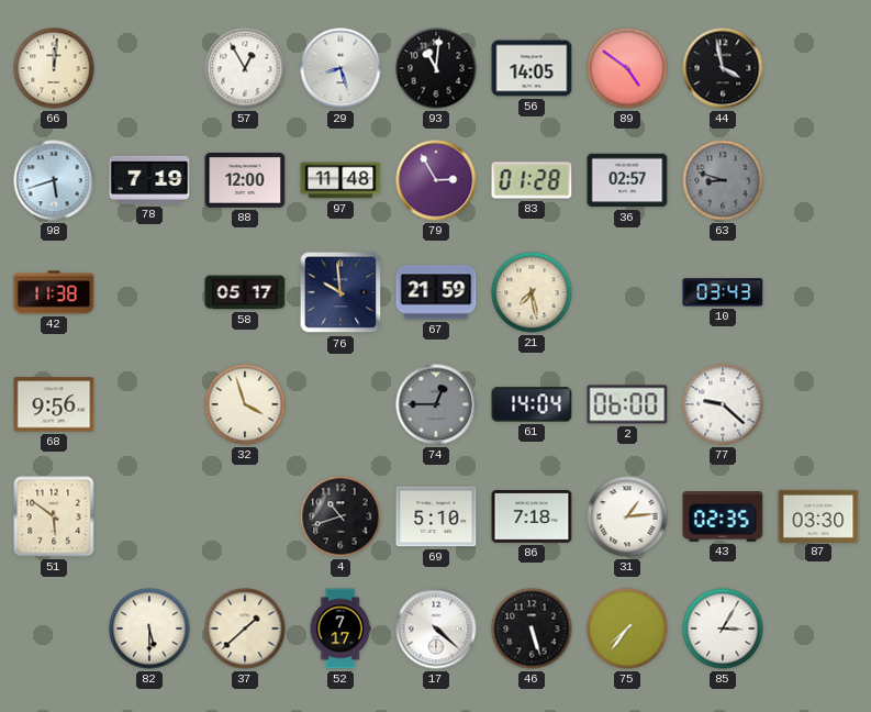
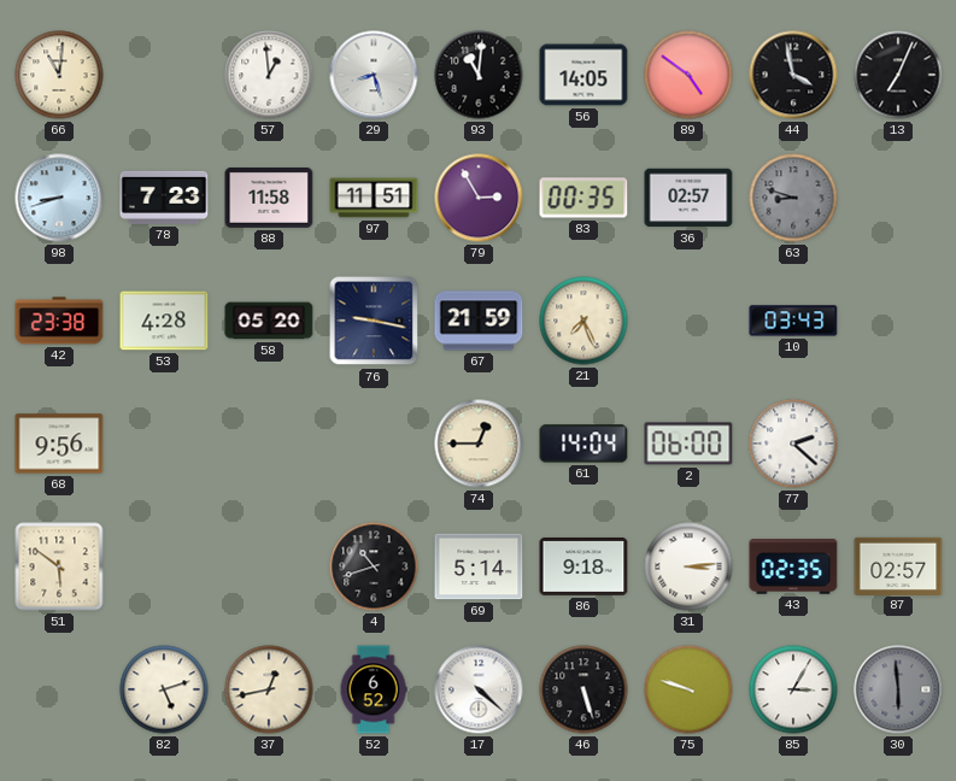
66: 12:01 -> 11:01 (59, 75)
57: 12:55 -> 12:59 (269, 75)
13: none -> 7:04 (898, 75)
98: 5:42 -> 8:42 (59, 198)
78: 7:19 -> 7:23 (164, 198)
88: 12:00 -> 11:58 (269, 198)
97: 11:48 -> 11:51 (374, 198)
83: 01:28 -> 00:35 (583, 198)
42: 11:38 -> 23:38 (59, 321)
53: none -> 4:28 (164, 321)
58: 05:17 -> 05:20 (269, 321)
76: 9:59 -> 9:17 (374, 321)
21: 7:28 -> 7:26 (583, 321)
32: 3:57 -> none (245, 404)
74 dial: grey -> cream (479, 444)
77: 9:22 -> 2:22 (793, 444)
69: 5:10 -> 5:14 (479, 566)
86: 7:18 -> 9:18 (583, 566)
31: 1:14 -> 3:14 (688, 566)
87: 03:30 -> 02:57 (898, 565)
82: 5:30 -> 5:12 (164, 689)
37: 1:38 -> 12:43 (269, 689)
52: 7:17 -> 6:52 (374, 689)
75: 7:36 -> 9:48 (688, 689)
30: none -> 5:59 (898, 689)
